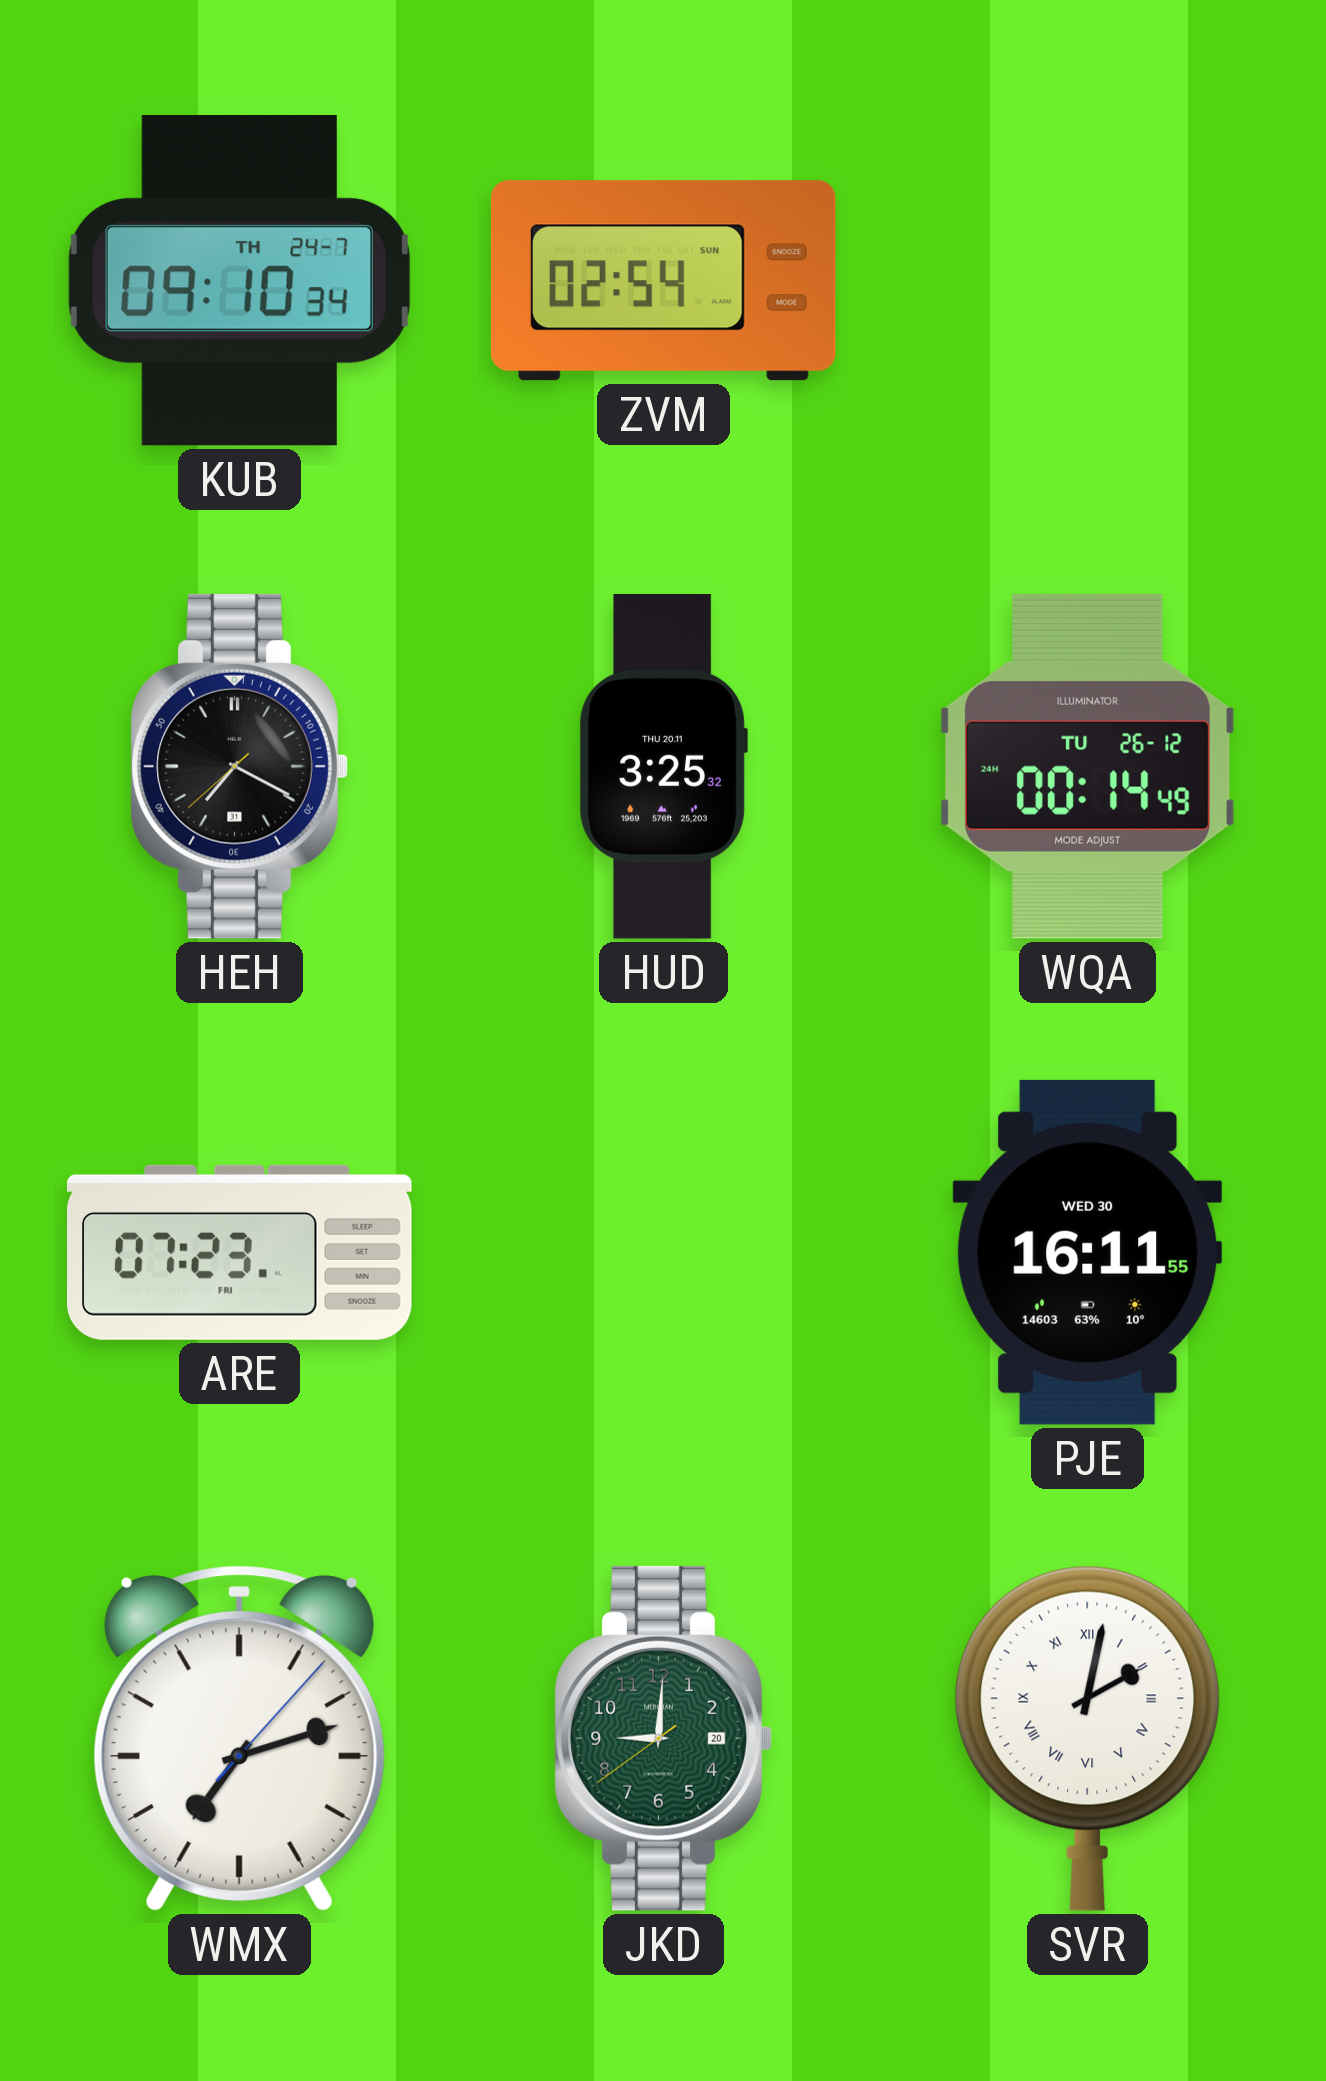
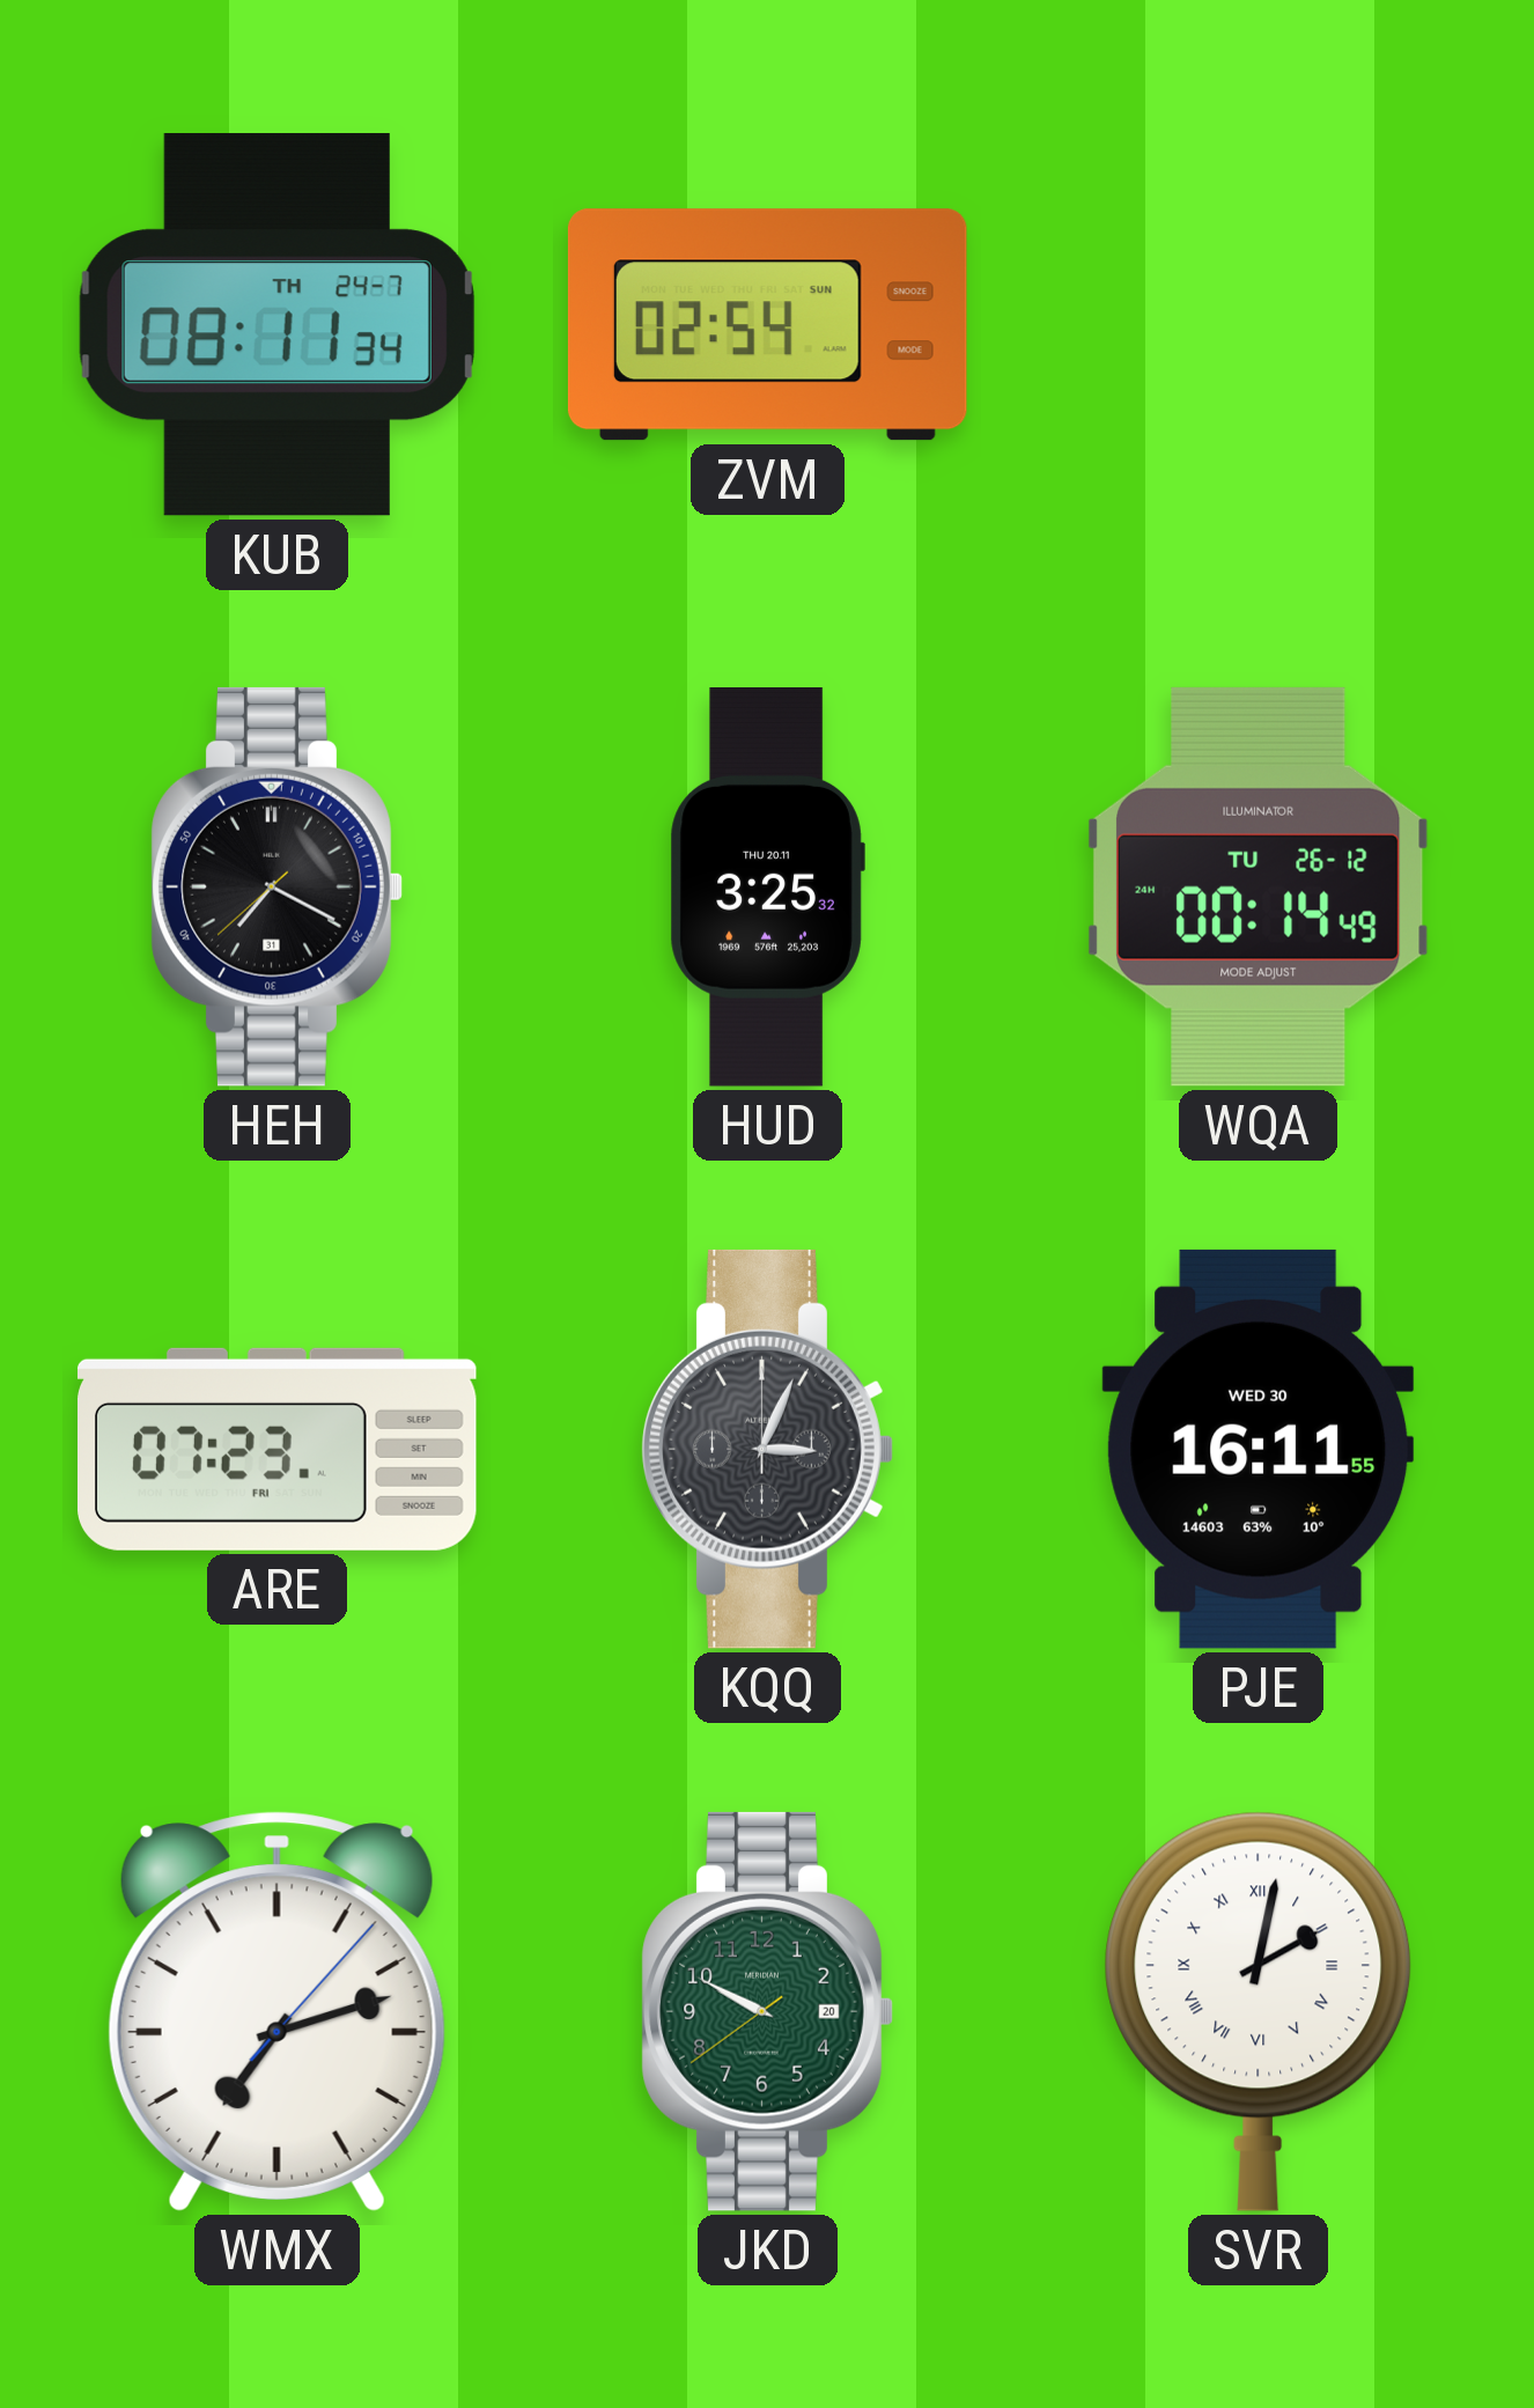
KUB: 09:10 -> 08:11 (276, 325)
KQQ: none -> 3:04 (767, 1449)
JKD: 9:00 -> 9:49 (767, 2011)
